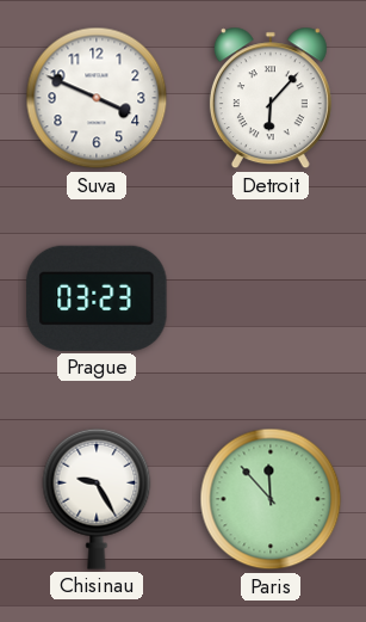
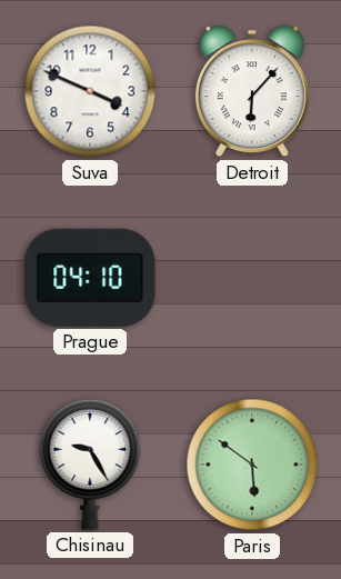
Prague: 03:23 -> 04:10 (90, 278)
Paris: 11:53 -> 5:51 (252, 465)
